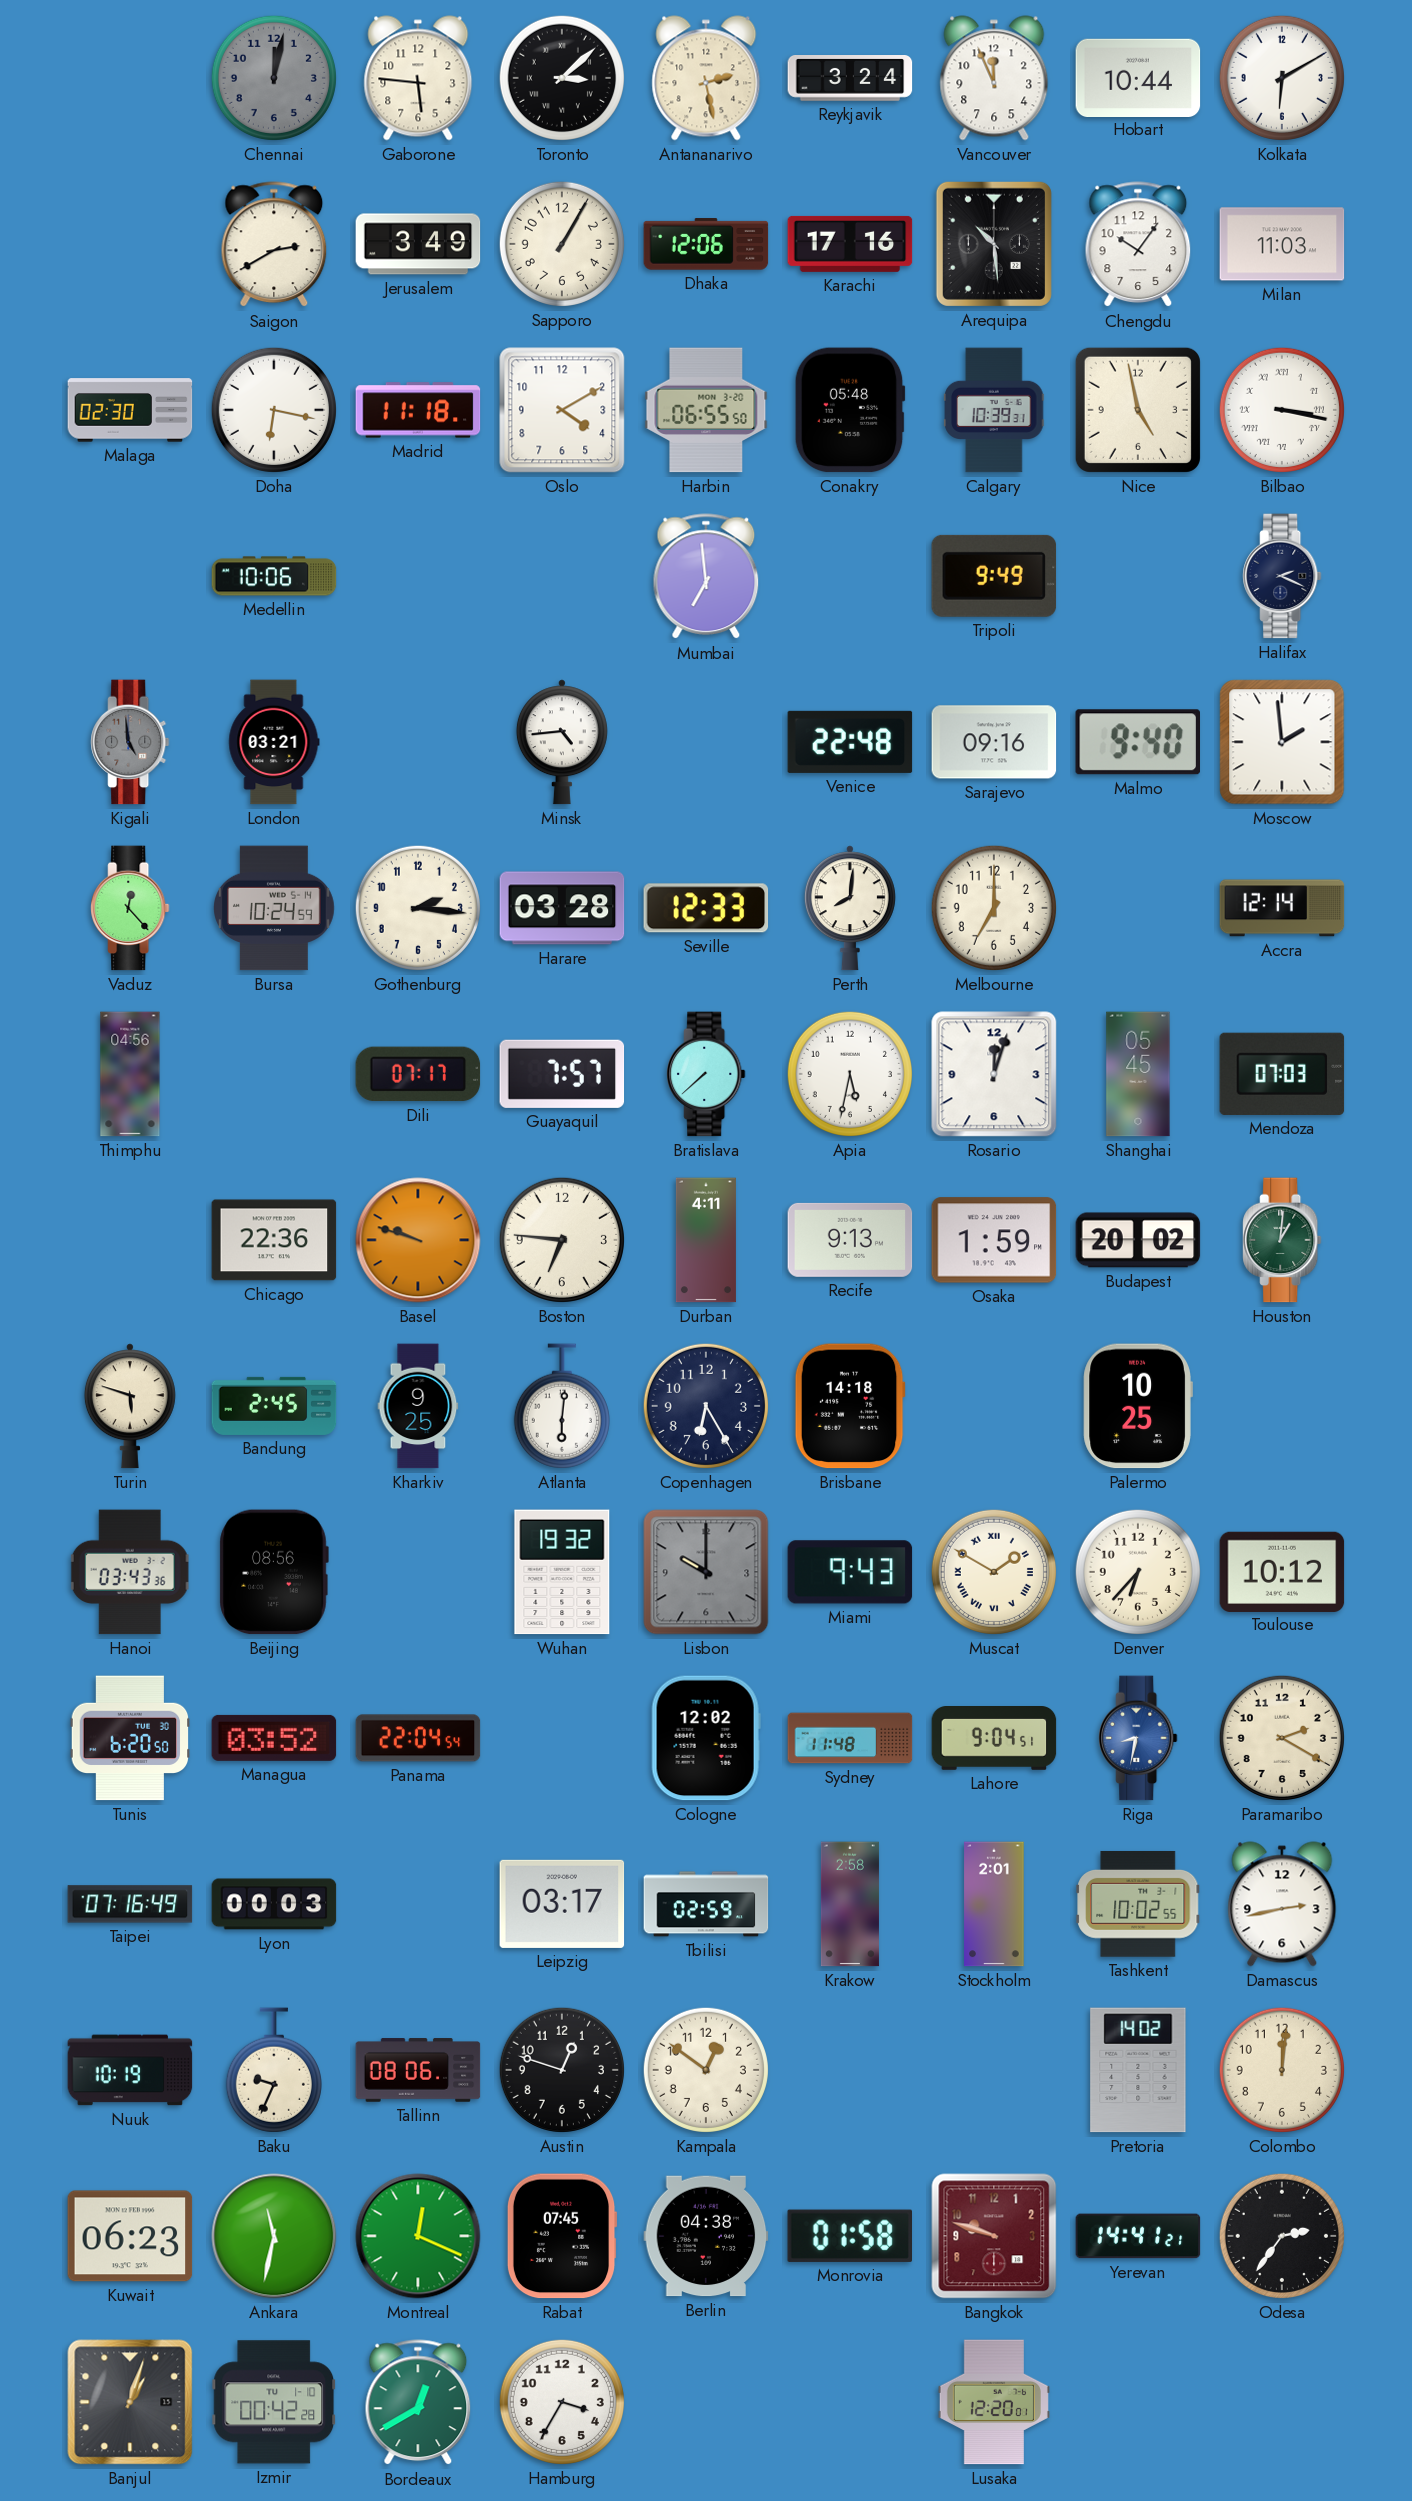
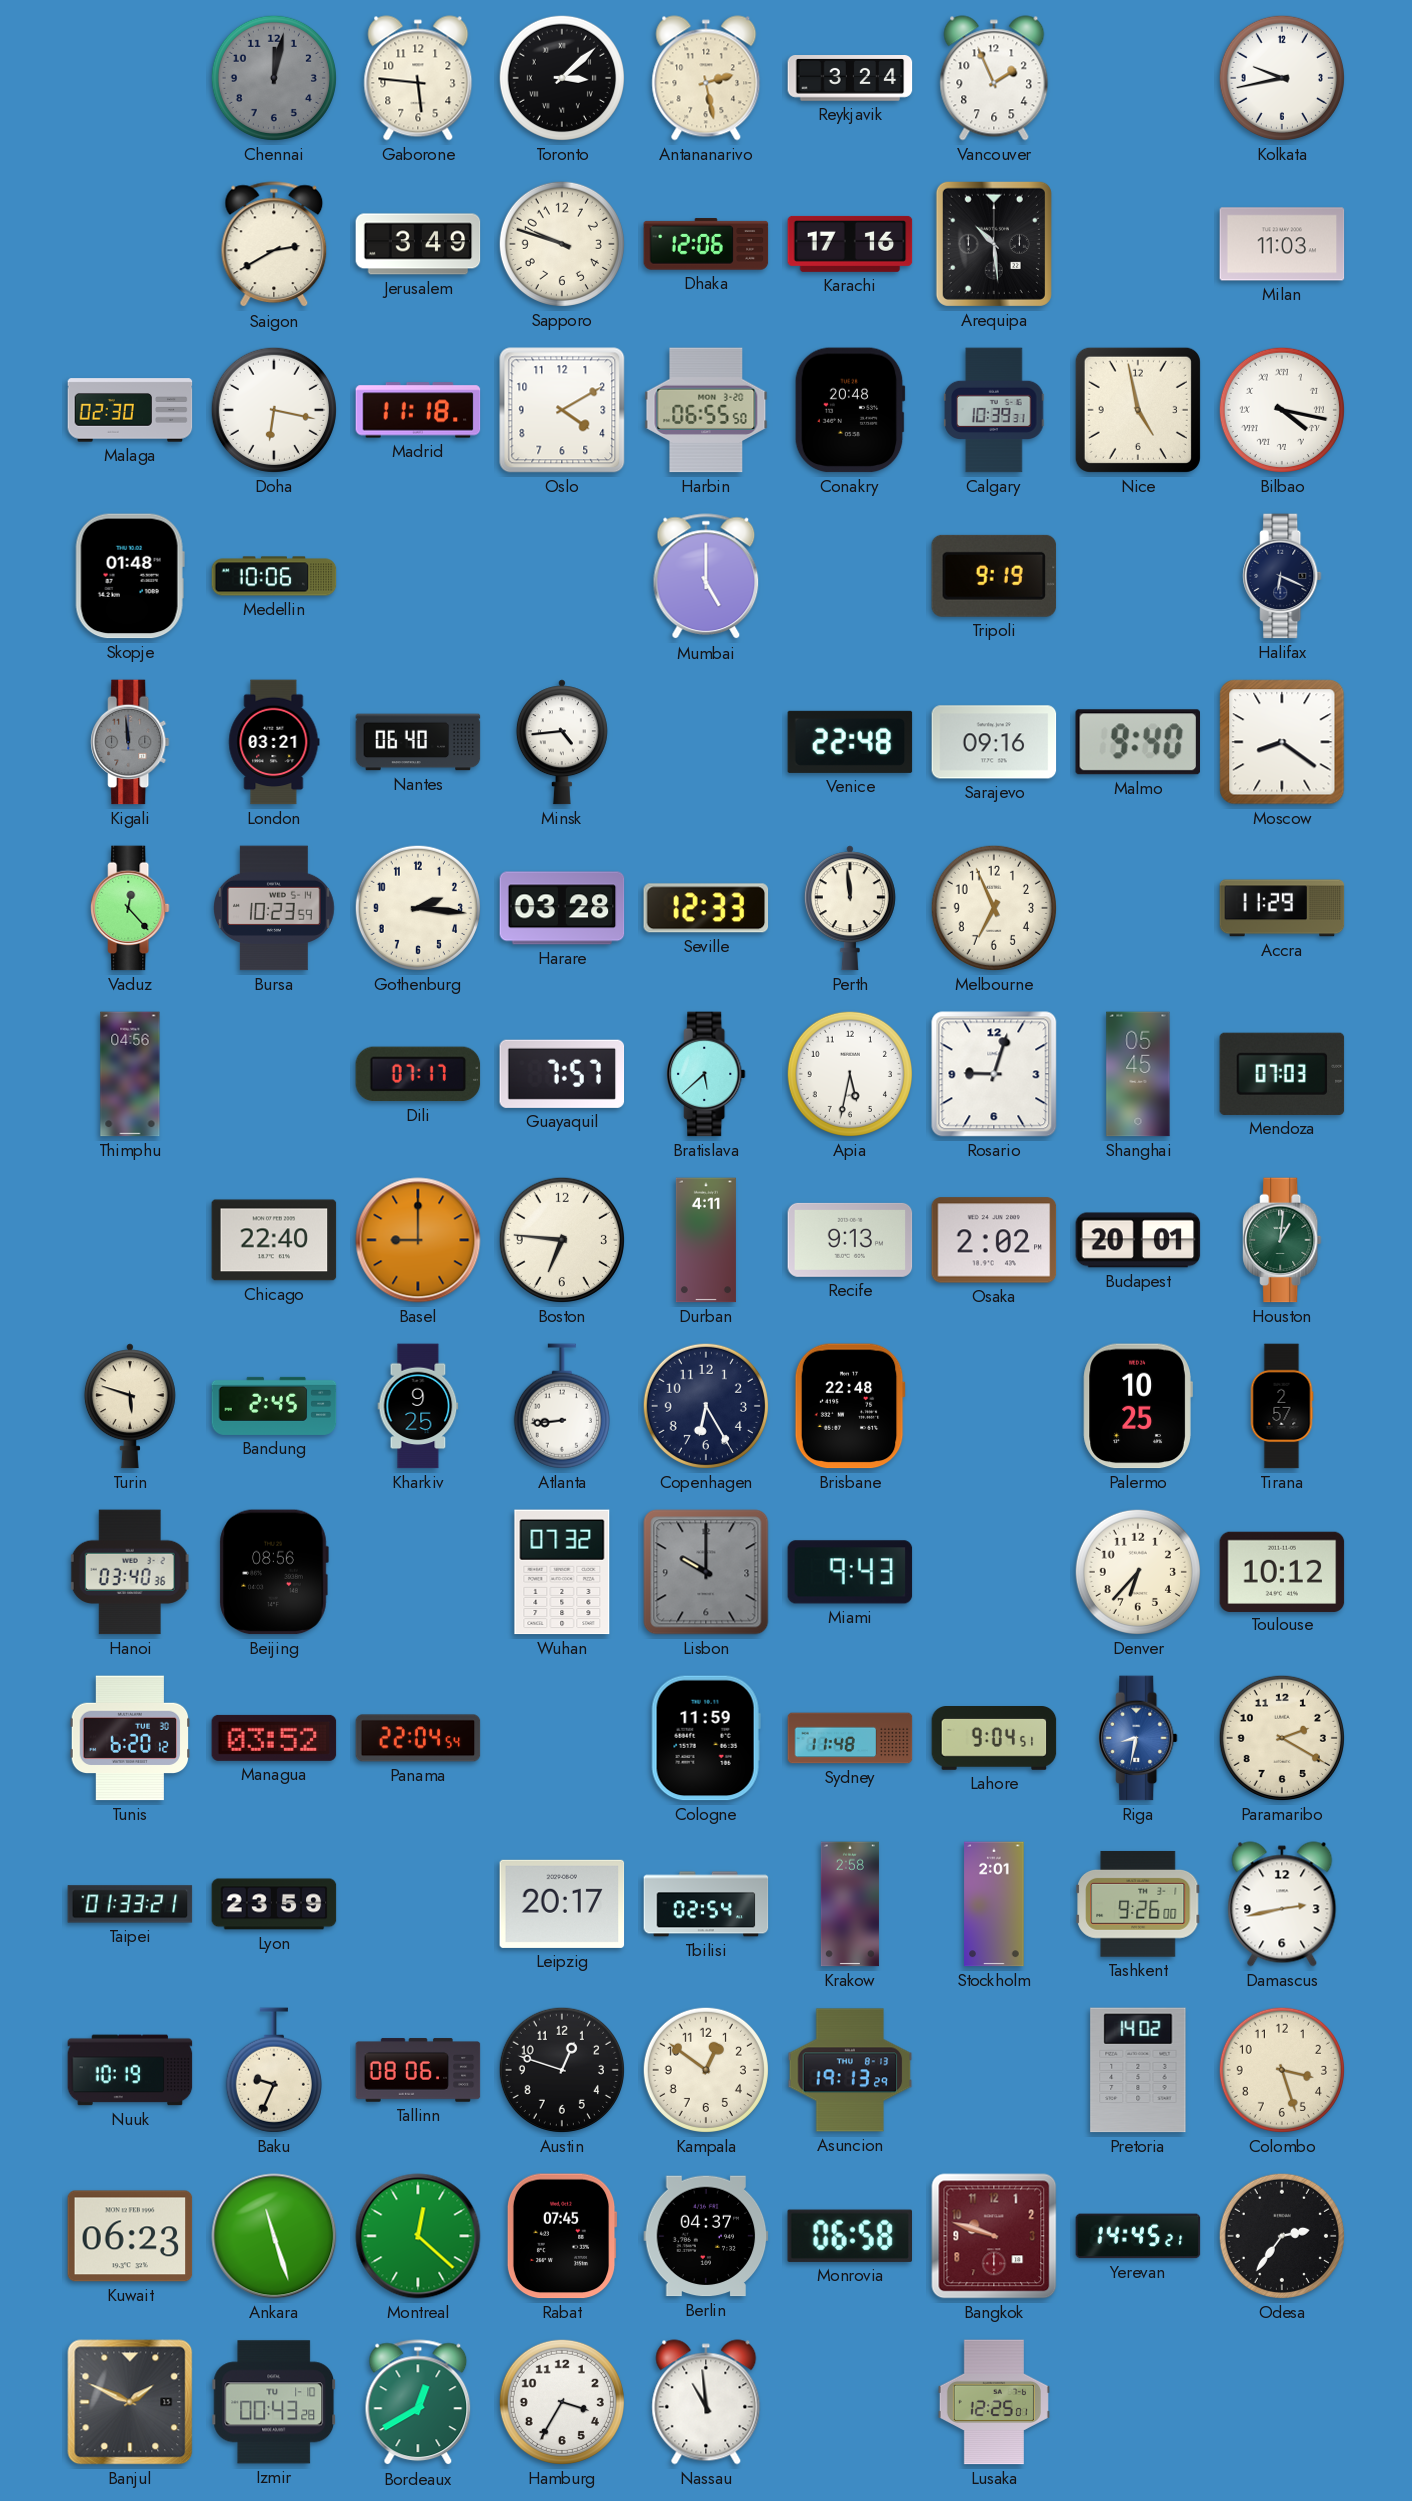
Vancouver: 11:56 -> 1:56 (994, 78)
Hobart: 10:44 -> none (1138, 77)
Kolkata: 6:10 -> 9:43 (1282, 78)
Sapporo: 1:05 -> 9:48 (562, 244)
Chengdu: 10:06 -> none (1138, 245)
Conakry: 05:48 -> 20:48 (850, 410)
Bilbao: 3:17 -> 4:17 (1282, 410)
Skopje: none -> 01:48 (130, 576)
Mumbai: 6:59 -> 5:00 (706, 577)
Tripoli: 9:49 -> 9:19 (994, 576)
Halifax: 2:19 -> 6:19 (1282, 576)
Kigali: 4:59 -> 11:59 (130, 742)
Nantes: none -> 06:40 (418, 742)
Moscow: 1:59 -> 8:21 (1282, 742)
Bursa: 10:24 -> 10:23 (275, 908)
Perth: 8:01 -> 11:59 (850, 908)
Melbourne: 7:00 -> 6:56 (994, 908)
Accra: 12:14 -> 11:29 (1282, 908)
Bratislava: 7:38 -> 5:38 (706, 1074)
Rosario: 12:03 -> 9:03 (994, 1074)
Chicago: 22:36 -> 22:40 (274, 1240)
Basel: 9:48 -> 9:00 (418, 1240)
Osaka: 1:59 -> 2:02 (994, 1240)
Budapest: 20:02 -> 20:01 (1138, 1240)
Atlanta: 6:01 -> 8:44 (562, 1406)
Brisbane: 14:18 -> 22:48 (850, 1406)
Tirana: none -> 2:57 (1282, 1406)
Hanoi: 03:43 -> 03:40 (130, 1572)
Wuhan: 19:32 -> 07:32 (562, 1572)
Muscat: 1:50 -> none (994, 1572)
Tunis: 6:20:50 -> 6:20:12 (130, 1738)
Cologne: 12:02 -> 11:59 (706, 1738)
Taipei: 07:16 -> 01:33 (130, 1904)
Lyon: 00:03 -> 23:59 (274, 1904)
Leipzig: 03:17 -> 20:17 (562, 1904)
Tbilisi: 02:59 -> 02:54 (706, 1904)
Tashkent: 10:02 -> 9:26 (1139, 1904)
Asuncion: none -> 19:13 (850, 2070)
Colombo: 12:01 -> 3:27 (1282, 2070)
Ankara: 11:32 -> 11:27 (274, 2236)
Montreal: 12:19 -> 12:22 (418, 2236)
Berlin: 04:38 -> 04:37 (706, 2236)
Monrovia: 01:58 -> 06:58 (849, 2236)
Yerevan: 14:41 -> 14:45 (1138, 2236)
Banjul: 1:03 -> 1:49 (130, 2402)
Izmir: 00:42 -> 00:43 (274, 2402)
Nassau: none -> 10:59 (706, 2402)
Lusaka: 12:20 -> 12:25 (994, 2402)
